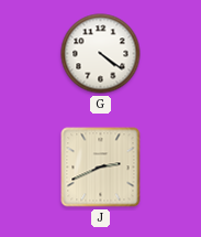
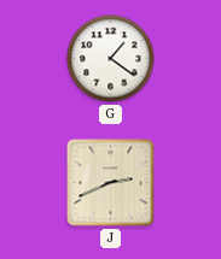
G: 4:21 -> 1:21 (111, 59)
